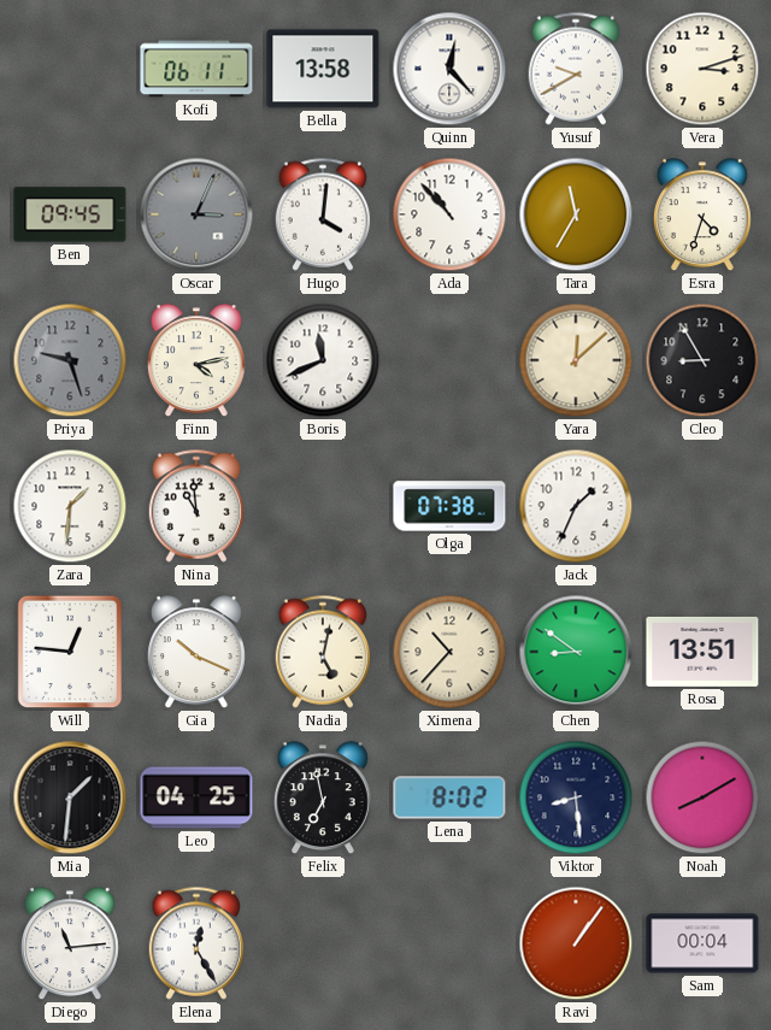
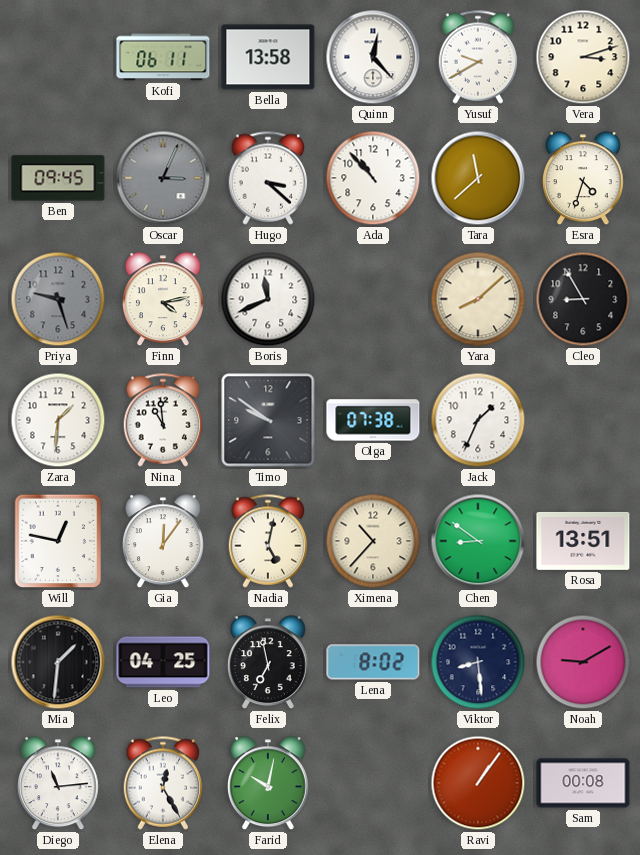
Hugo: 4:01 -> 3:22 (268, 178)
Tara: 11:35 -> 11:38 (478, 178)
Yara: 12:08 -> 8:08 (478, 299)
Timo: none -> 9:51 (268, 420)
Will: 12:46 -> 12:47 (58, 541)
Gia: 10:19 -> 12:06 (163, 542)
Noah: 8:10 -> 9:10 (583, 662)
Farid: none -> 10:02 (268, 784)
Sam: 00:04 -> 00:08 (583, 783)
